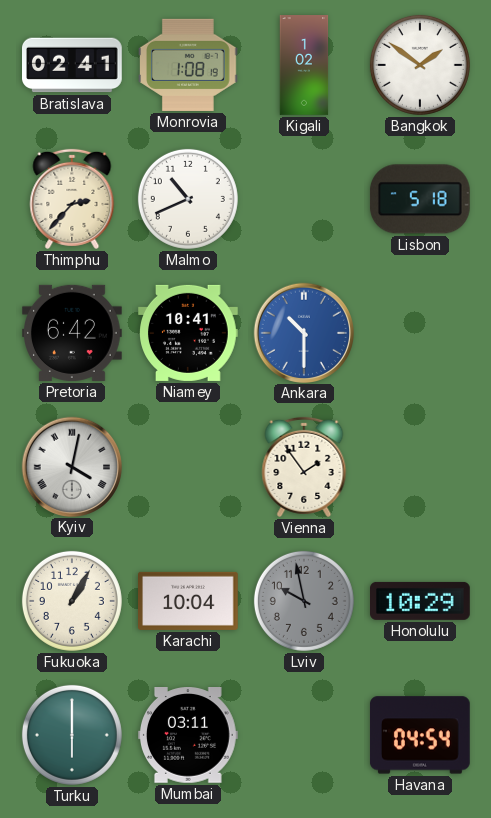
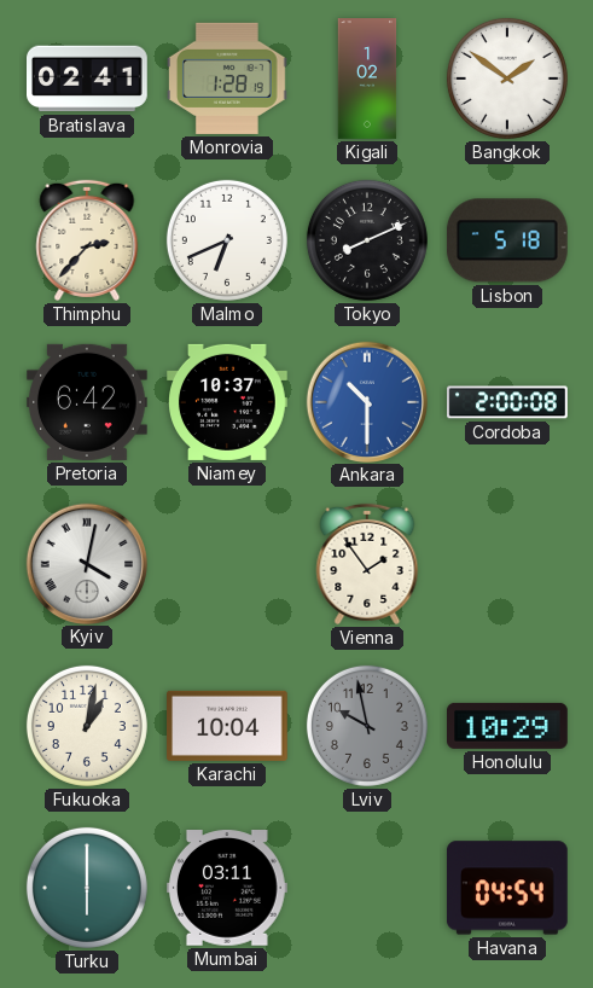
Monrovia: 1:08 -> 1:28 (228, 79)
Malmo: 10:41 -> 6:41 (227, 240)
Tokyo: none -> 8:11 (367, 240)
Niamey: 10:41 -> 10:37 (228, 402)
Cordoba: none -> 2:00 (507, 402)
Fukuoka: 1:05 -> 1:02 (87, 726)
